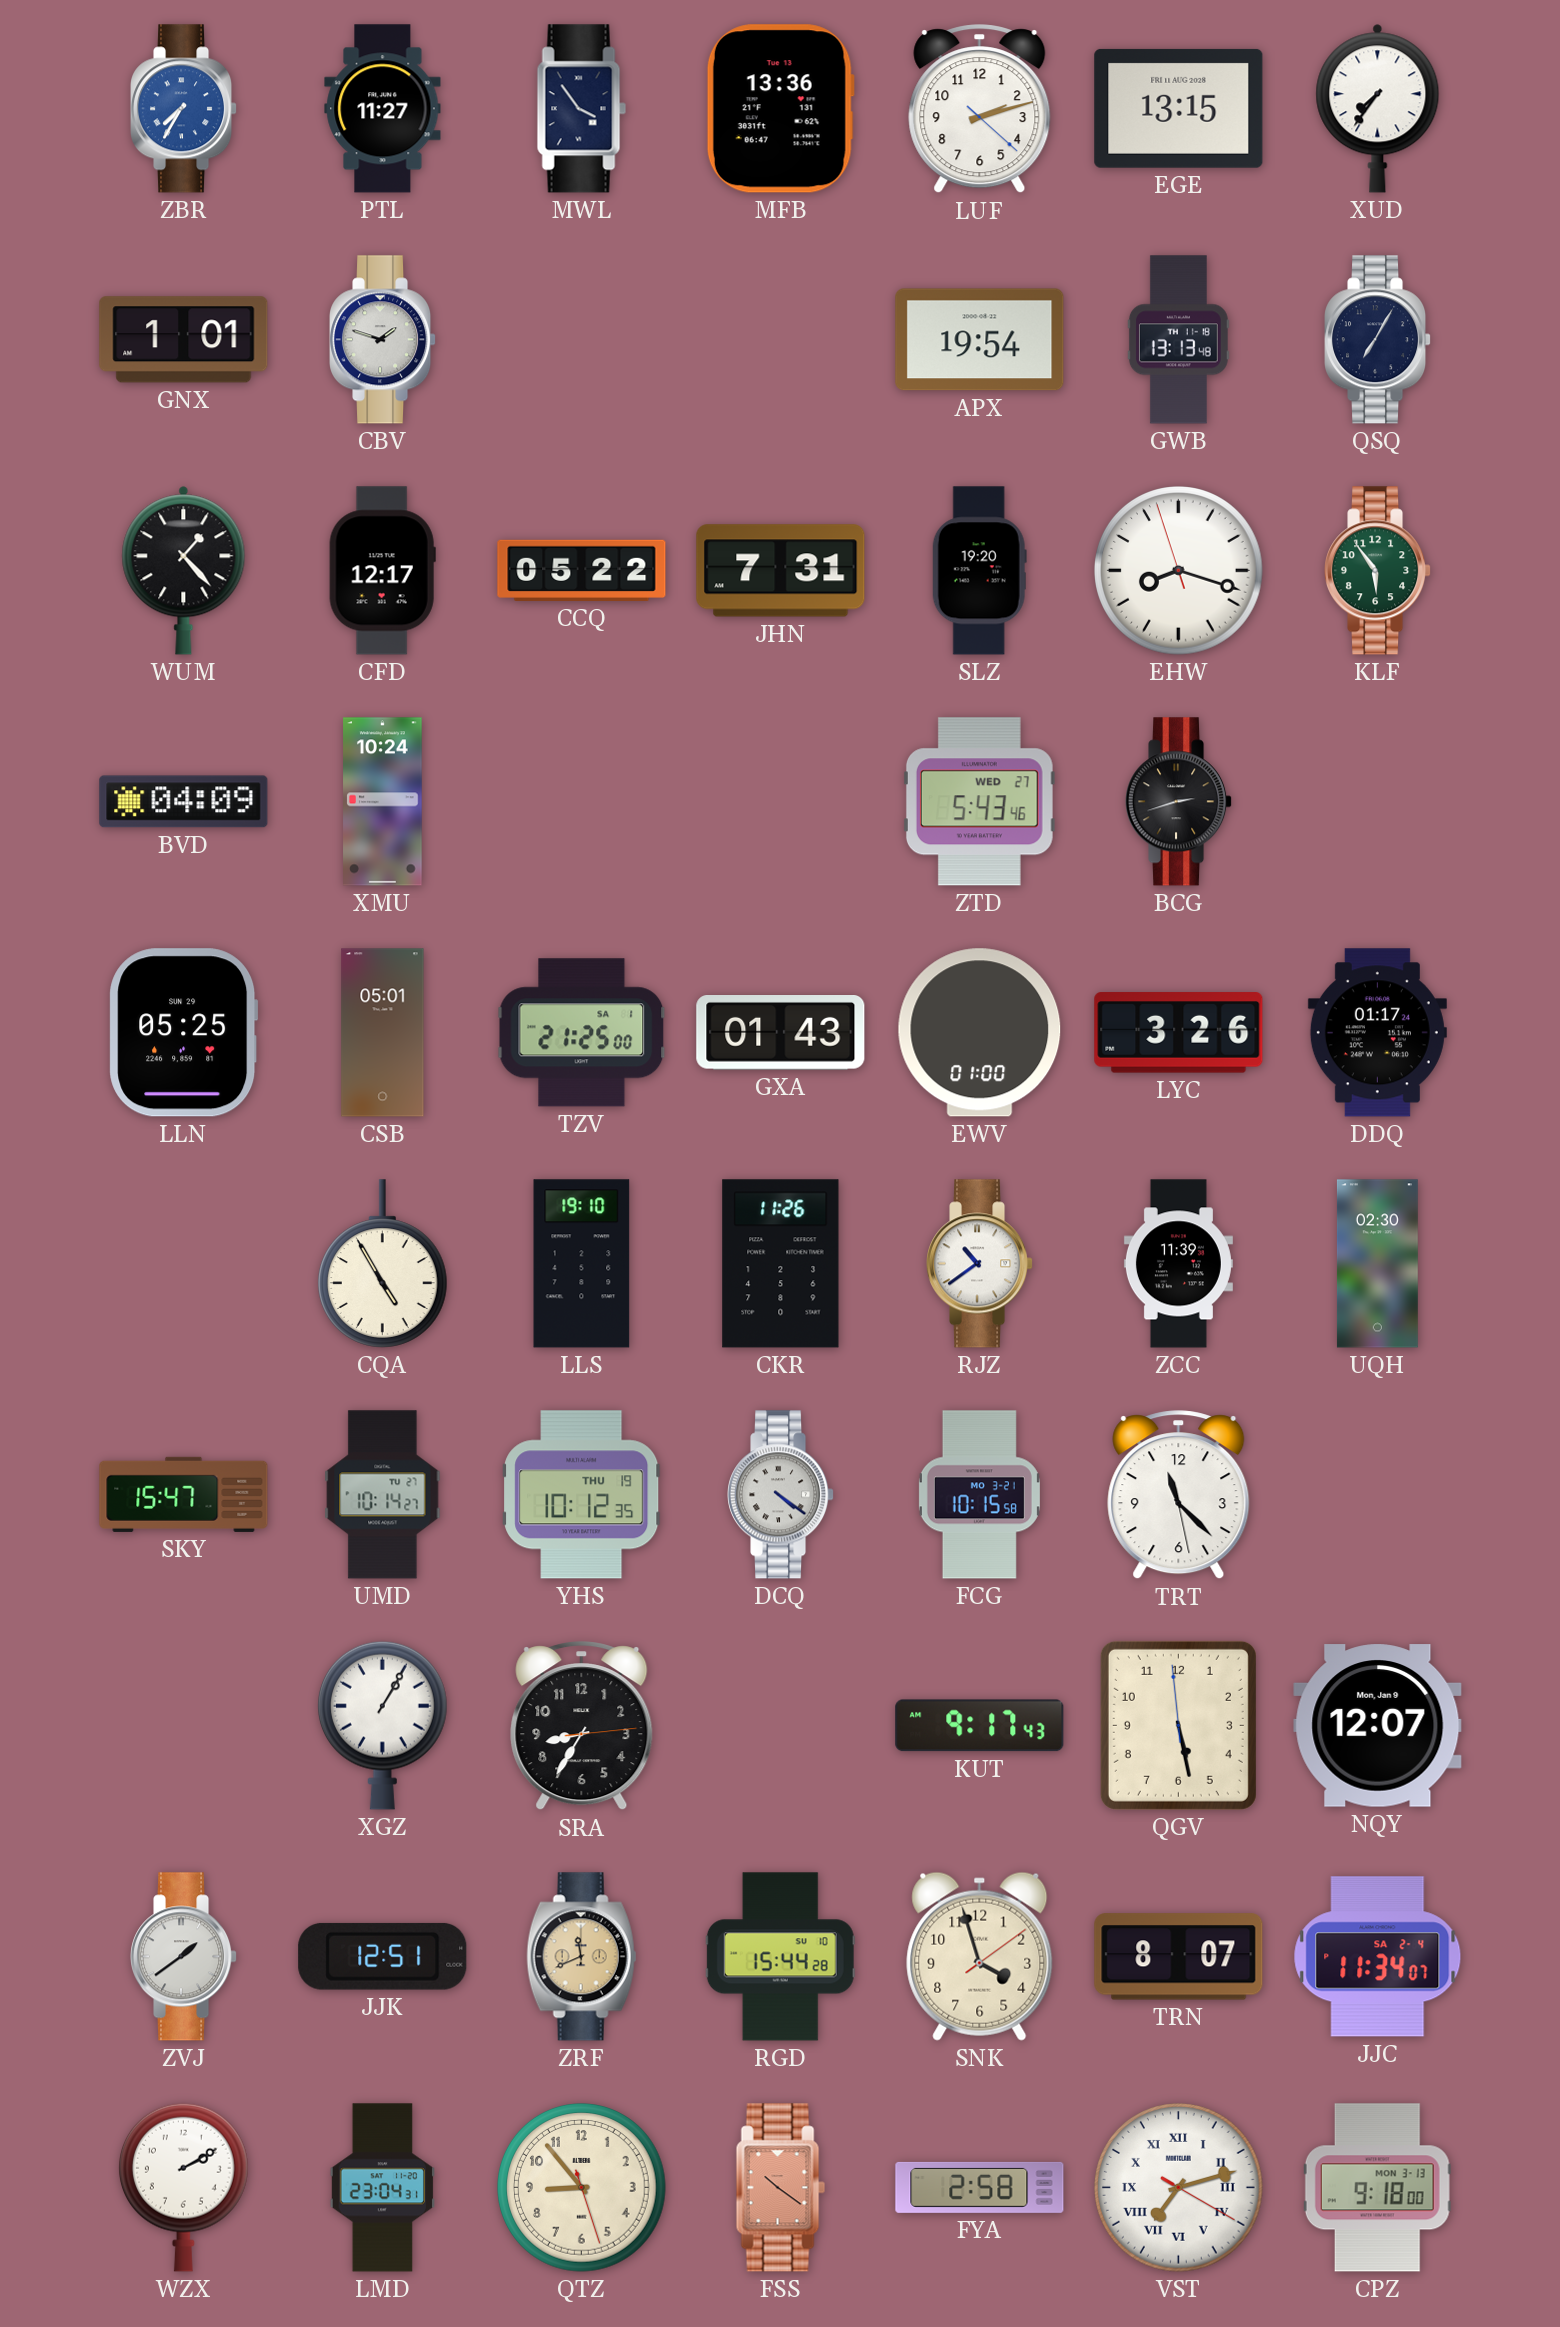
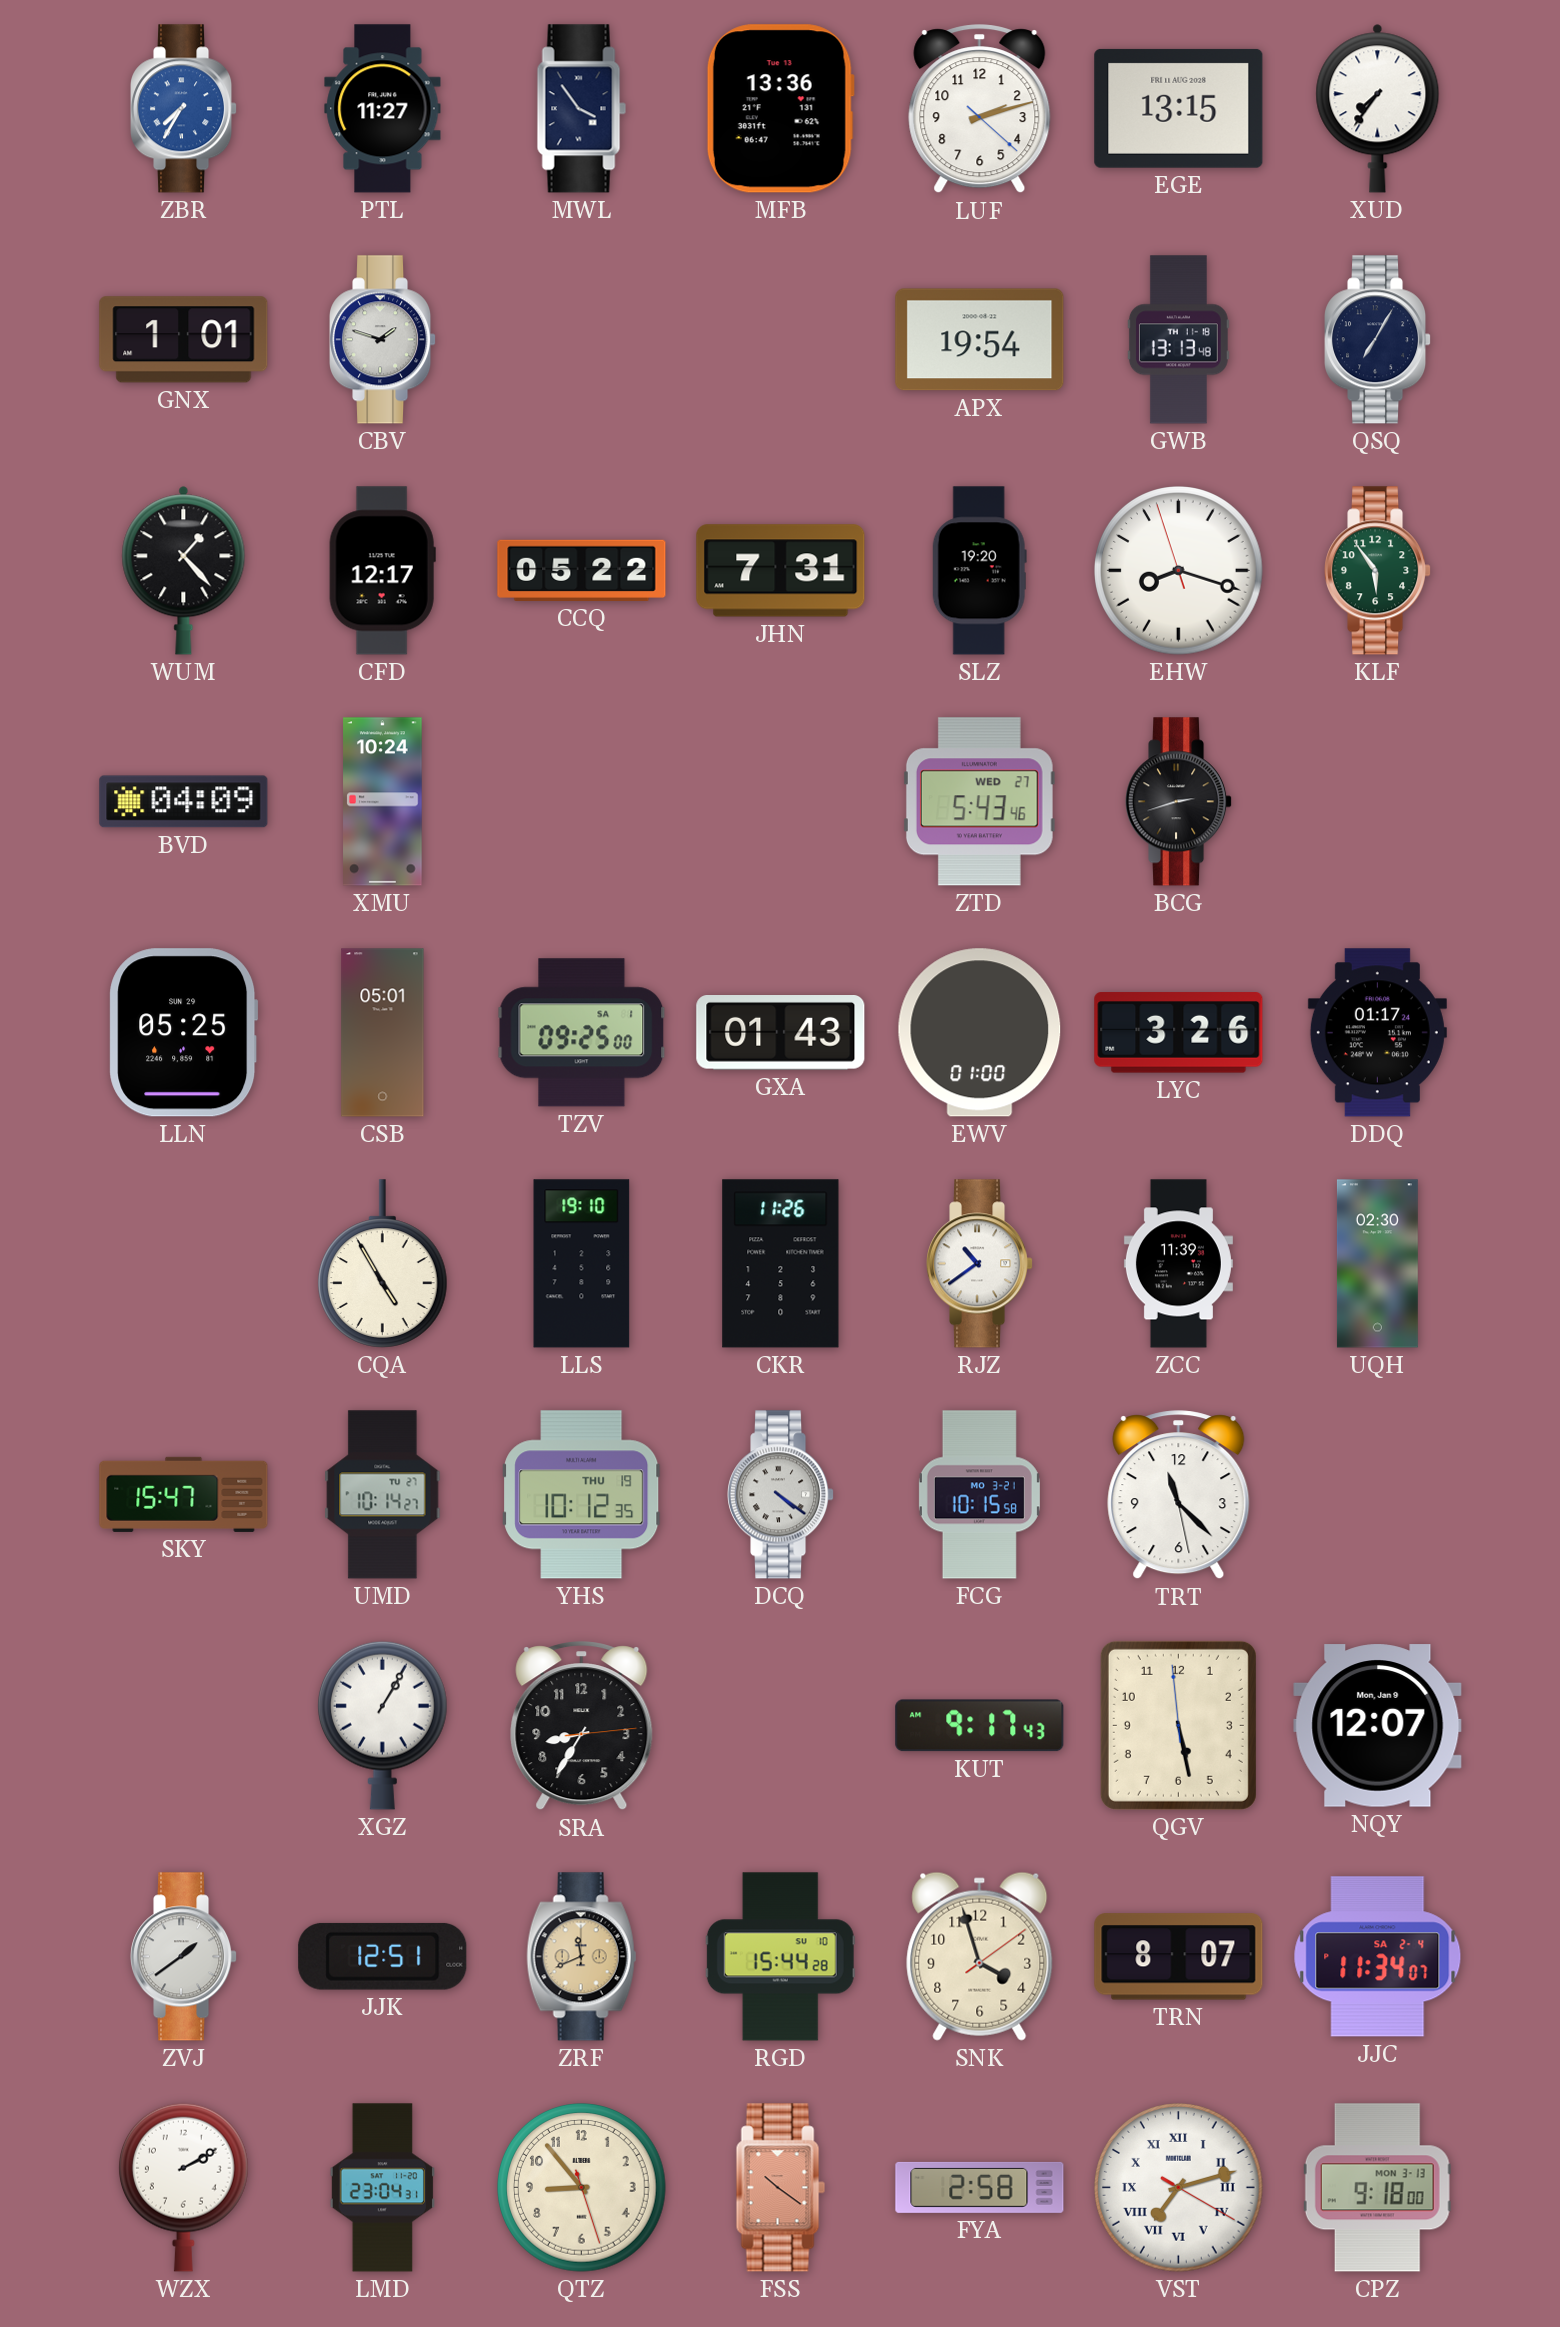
TZV: 21:25 -> 09:25 (582, 1033)
